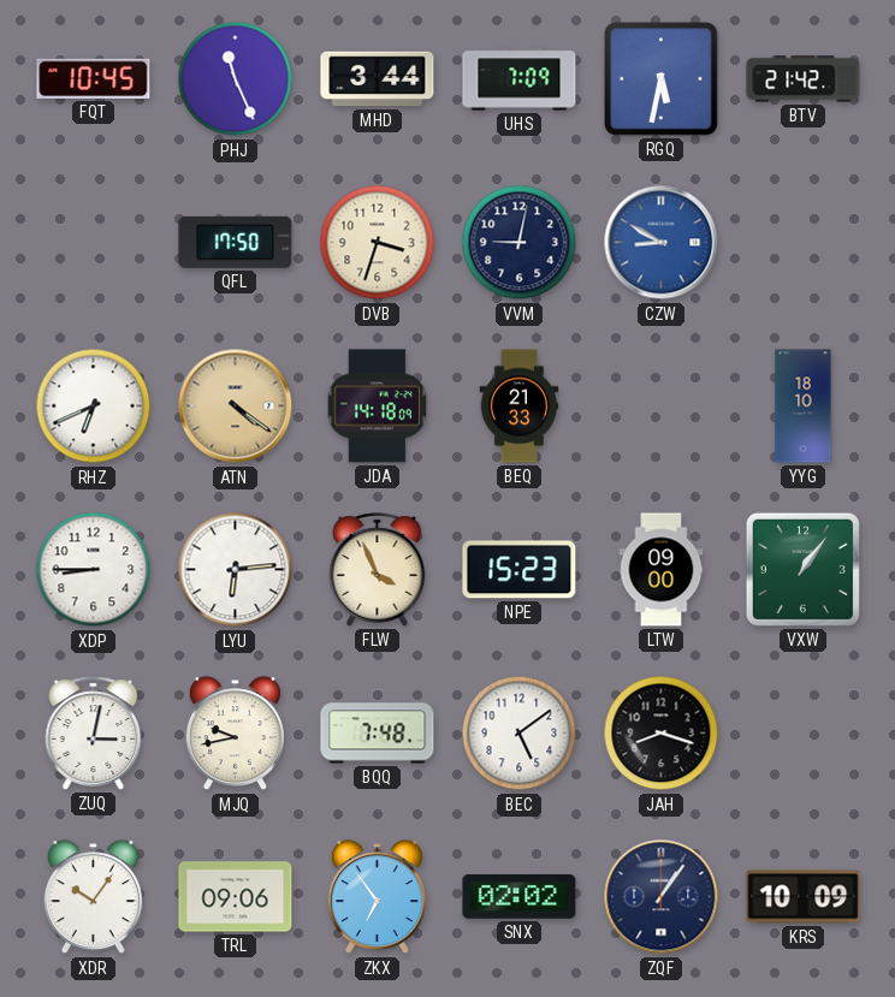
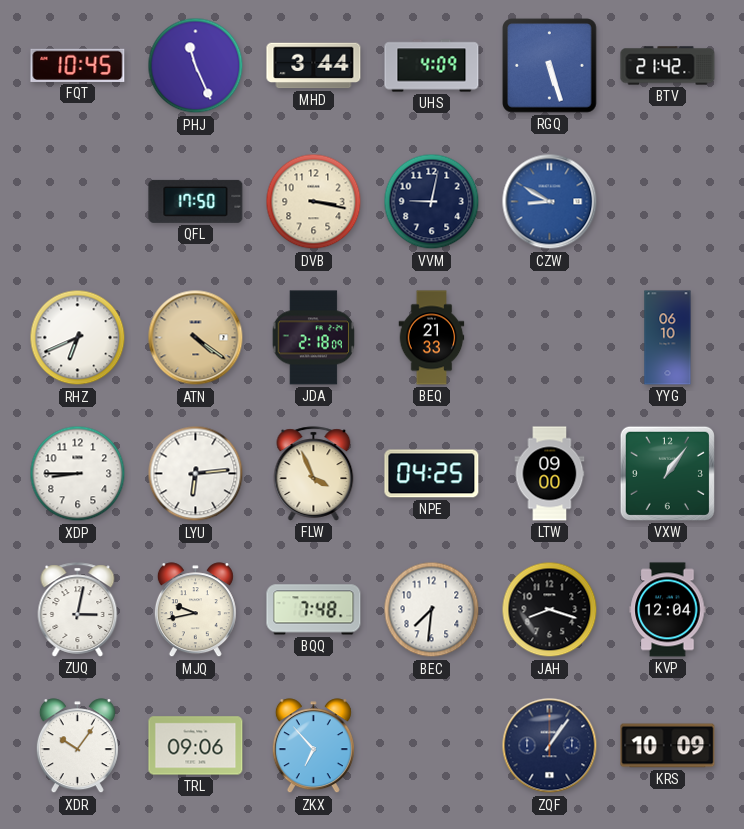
UHS: 7:09 -> 4:09 (432, 66)
RGQ: 5:32 -> 5:27 (550, 66)
DVB: 3:33 -> 3:17 (314, 202)
JDA: 14:18 -> 2:18 (313, 338)
YYG: 18:10 -> 06:10 (668, 338)
NPE: 15:23 -> 04:25 (432, 474)
BEC: 5:09 -> 7:31 (432, 610)
KVP: none -> 12:04 (668, 610)
ZKX: 6:54 -> 6:53 (313, 746)
SNX: 02:02 -> none (520, 897)
